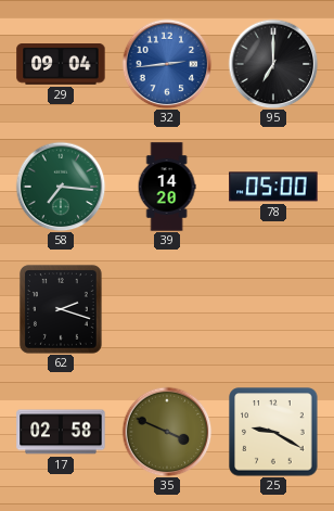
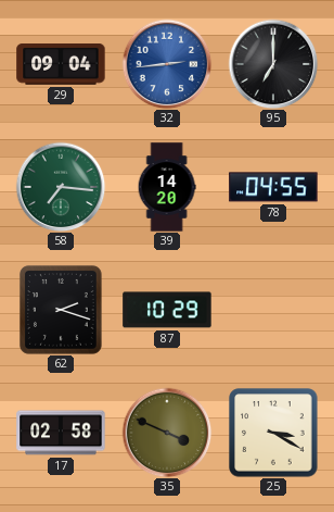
78: 05:00 -> 04:55 (273, 187)
87: none -> 10:29 (167, 310)
25: 9:20 -> 3:20 (273, 433)
